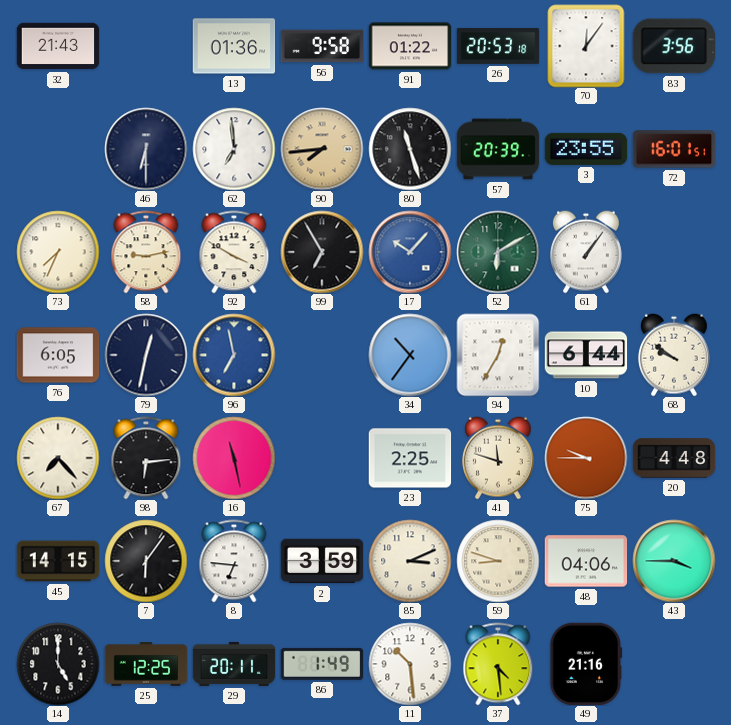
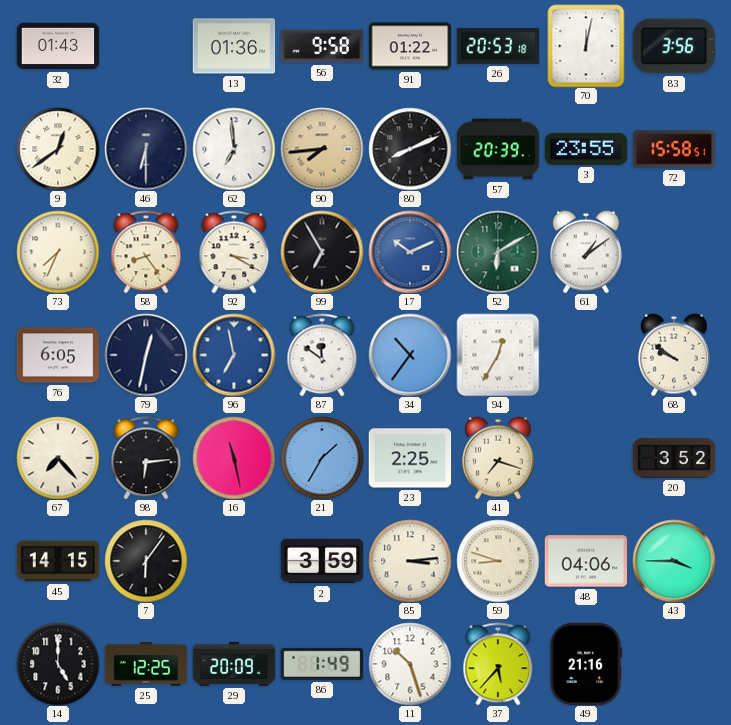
32: 21:43 -> 01:43 (58, 46)
70: 12:06 -> 12:02 (586, 46)
9: none -> 12:39 (58, 149)
80: 11:27 -> 8:11 (410, 149)
72: 16:01 -> 15:58 (674, 149)
58: 9:13 -> 8:24 (146, 252)
92: 3:50 -> 3:20 (234, 252)
17: 10:07 -> 10:11 (410, 252)
61: 1:06 -> 1:09 (586, 252)
87: none -> 11:51 (322, 355)
10: 6:44 -> none (586, 355)
21: none -> 1:35 (322, 458)
41: 11:48 -> 7:18 (498, 458)
75: 9:45 -> none (586, 458)
20: 4:48 -> 3:52 (674, 458)
8: 6:46 -> none (234, 561)
85: 3:11 -> 3:14 (410, 561)
29: 20:11 -> 20:09 (234, 664)
11: 10:29 -> 10:27 (410, 664)
37: 4:29 -> 5:37 (498, 664)
